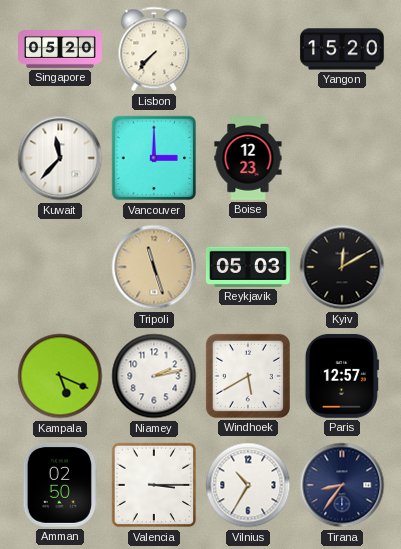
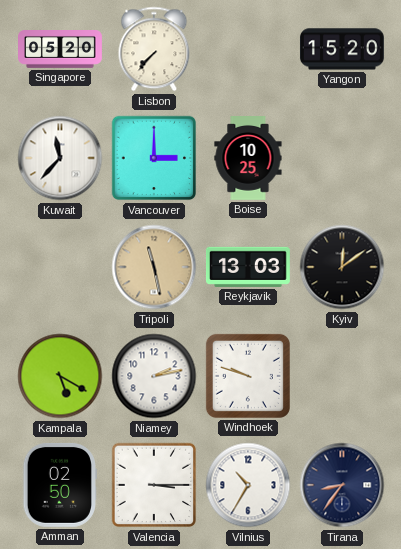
Boise: 12:23 -> 10:25 (248, 159)
Tripoli: 11:27 -> 11:28 (154, 267)
Reykjavik: 05:03 -> 13:03 (249, 267)
Kyiv: 12:10 -> 12:09 (342, 267)
Kampala: 5:19 -> 5:20 (60, 376)
Windhoek: 5:40 -> 9:48 (248, 376)
Paris: 12:57 -> none (342, 376)
